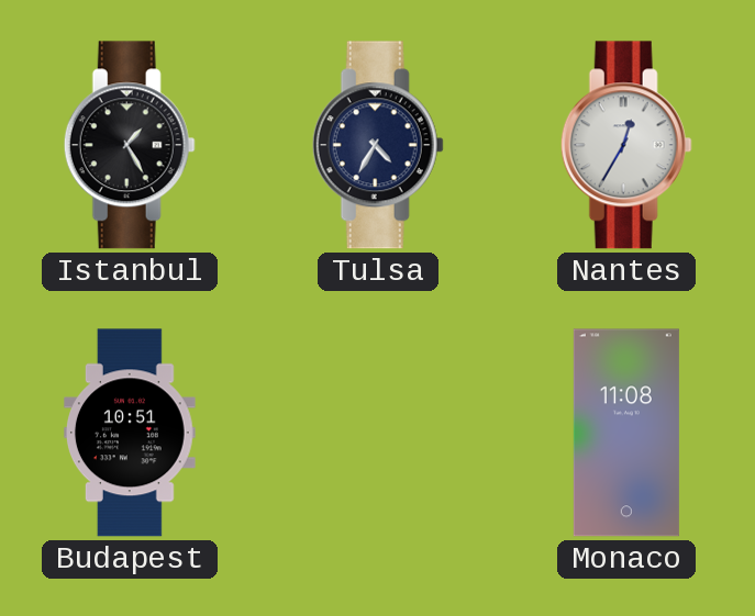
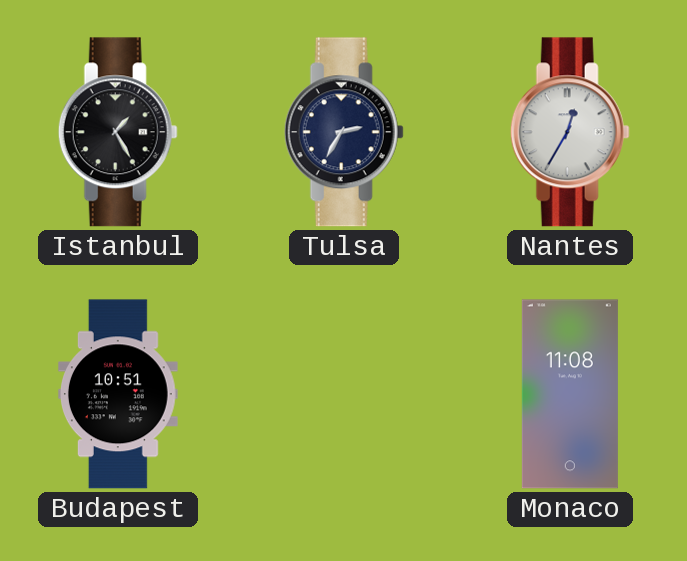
Tulsa: 4:35 -> 2:35 (344, 132)
